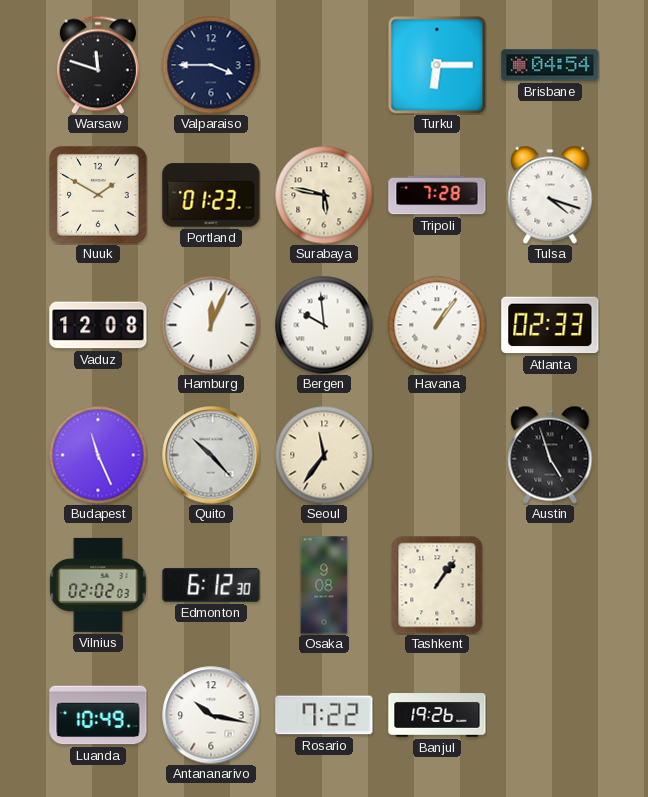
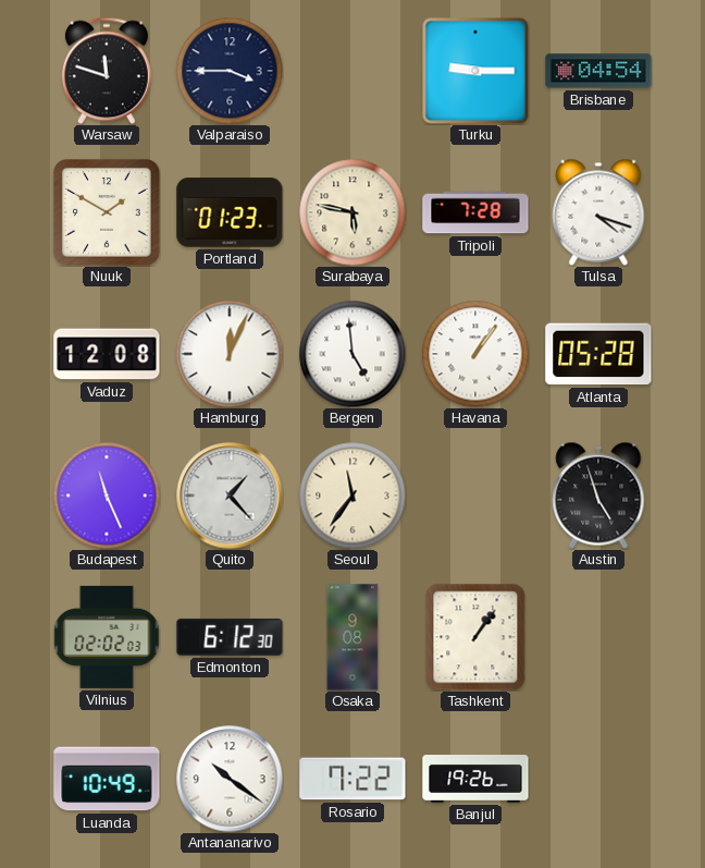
Turku: 6:15 -> 9:15 (475, 71)
Bergen: 9:59 -> 4:59 (352, 354)
Atlanta: 02:33 -> 05:28 (598, 354)
Quito: 10:23 -> 1:23 (230, 496)
Antananarivo: 10:17 -> 10:21 (230, 779)
